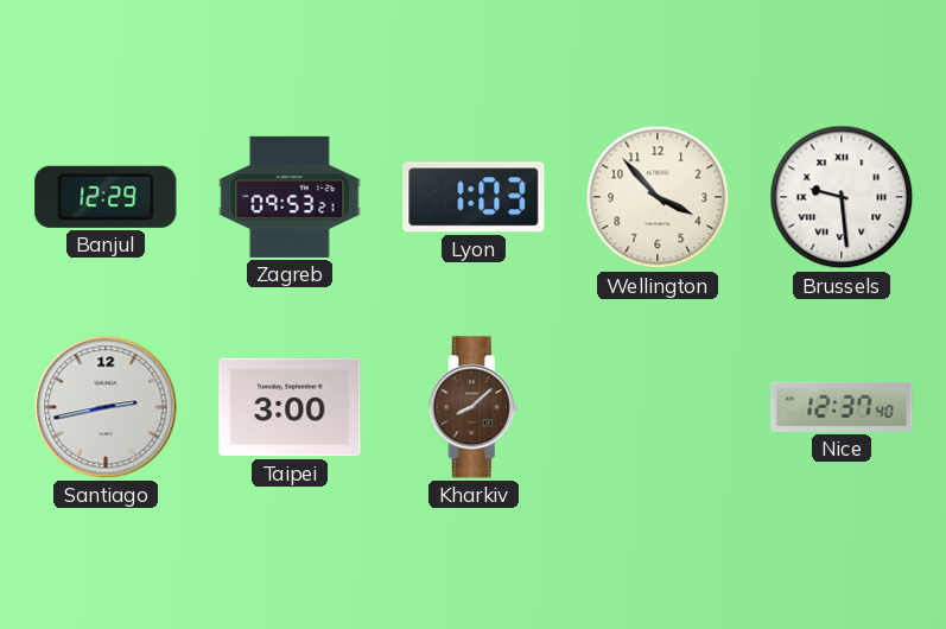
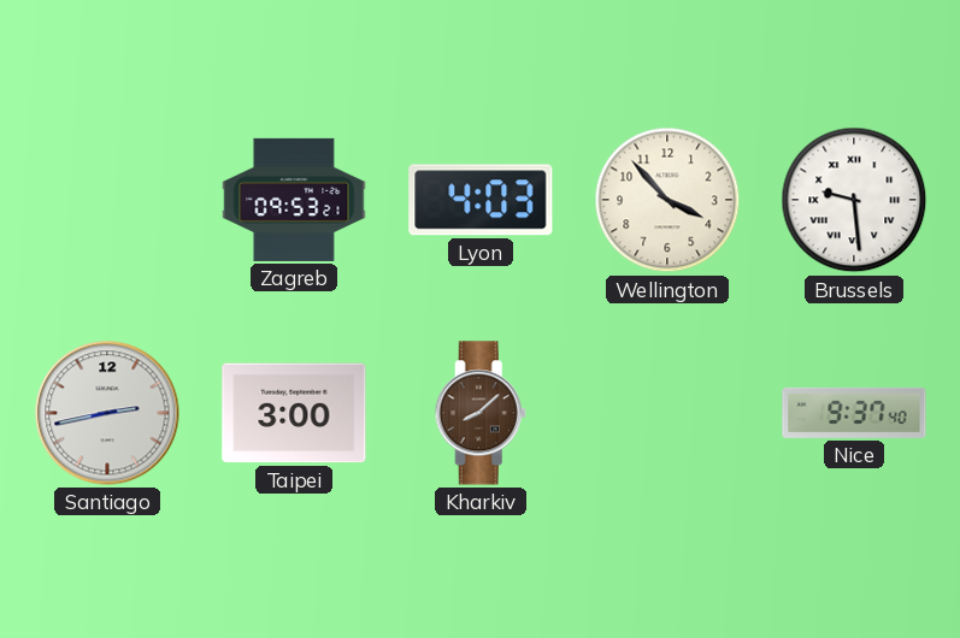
Banjul: 12:29 -> none (106, 197)
Lyon: 1:03 -> 4:03 (481, 200)
Nice: 12:37 -> 9:37 (854, 413)
